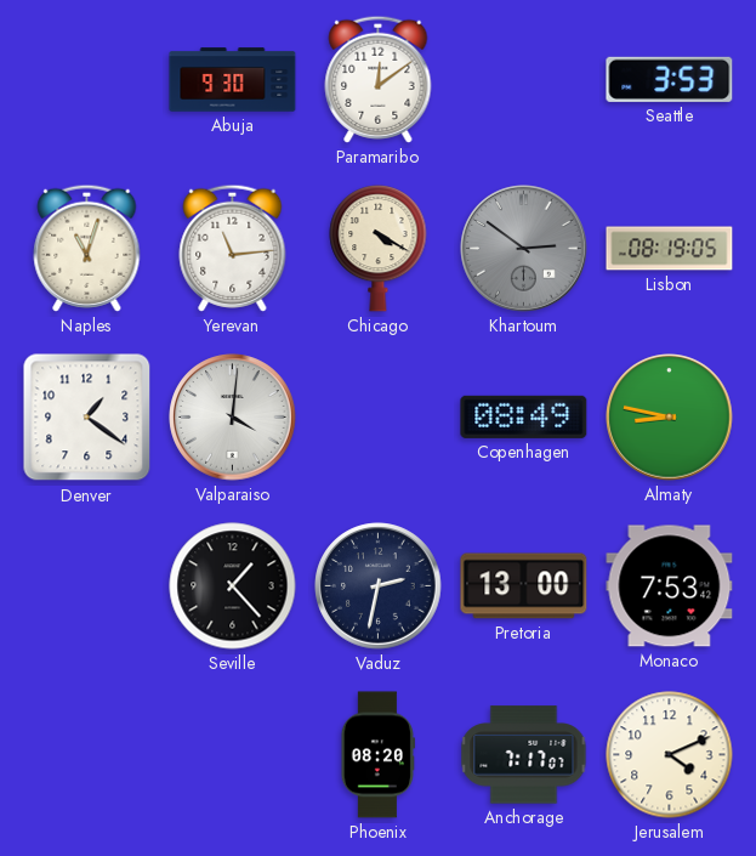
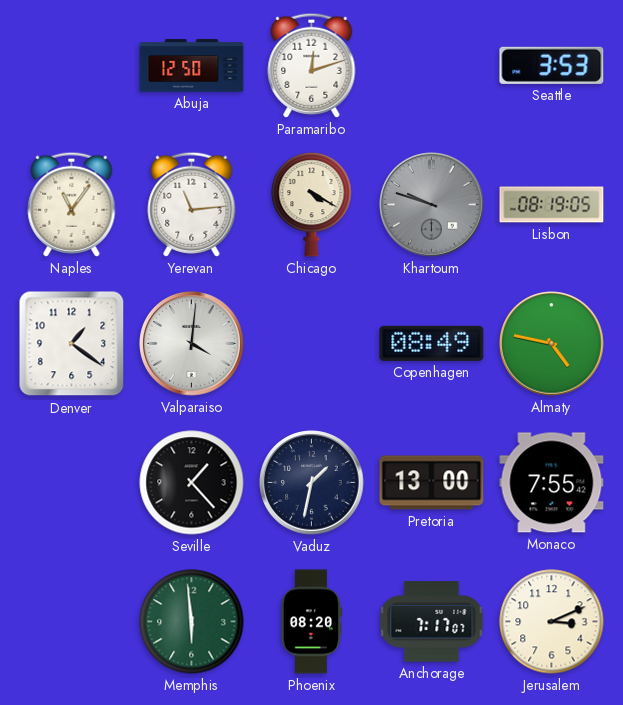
Abuja: 9:30 -> 12:50 (192, 66)
Paramaribo: 12:09 -> 12:12 (312, 65)
Naples: 11:03 -> 11:06 (72, 204)
Khartoum: 2:51 -> 9:48 (432, 205)
Almaty: 8:47 -> 4:47 (552, 344)
Vaduz: 2:32 -> 1:32 (312, 483)
Monaco: 7:53 -> 7:55 (552, 483)
Memphis: none -> 5:59 (192, 622)
Jerusalem: 4:11 -> 3:11 (552, 622)
